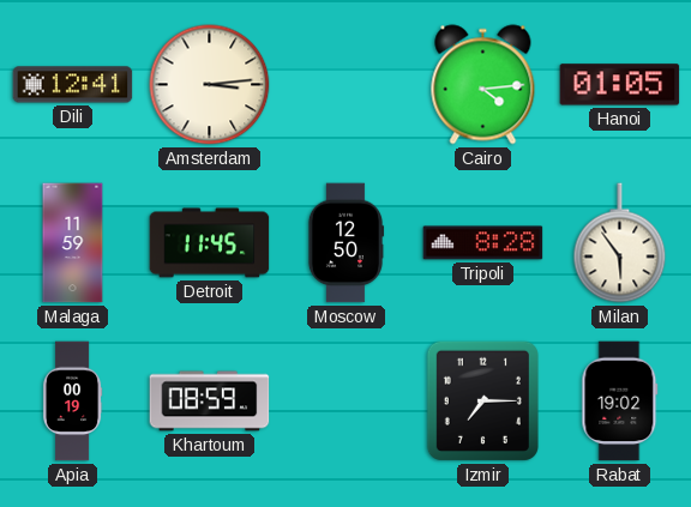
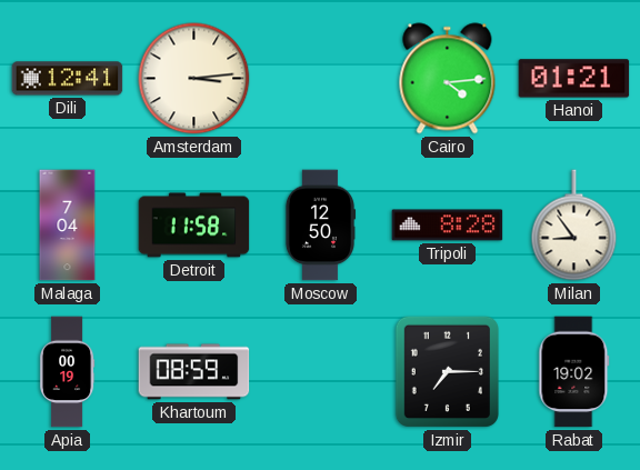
Hanoi: 01:05 -> 01:21 (574, 79)
Malaga: 11:59 -> 7:04 (68, 226)
Detroit: 11:45 -> 11:58 (194, 226)
Milan: 5:54 -> 8:54 (574, 226)
